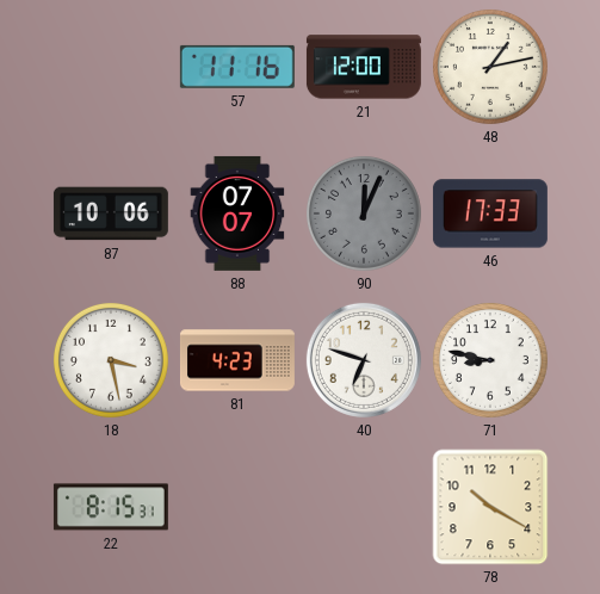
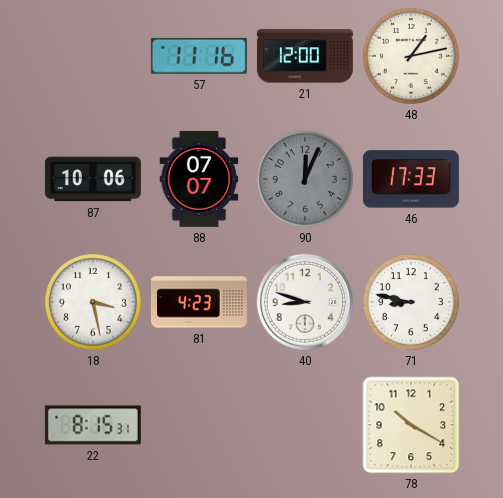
40: 6:48 -> 8:48 (305, 302)
